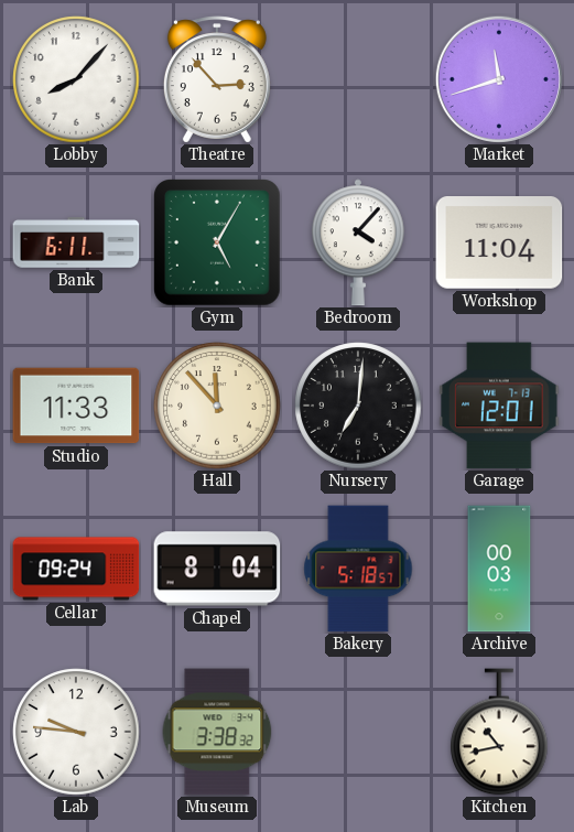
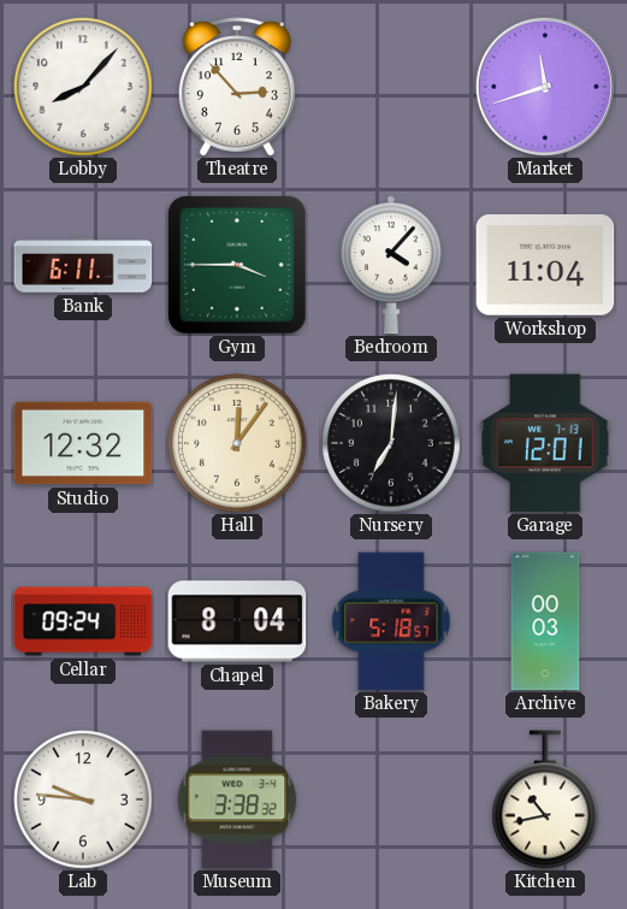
Gym: 5:05 -> 3:45 (237, 265)
Studio: 11:33 -> 12:32 (83, 443)
Hall: 11:53 -> 12:06 (237, 443)
